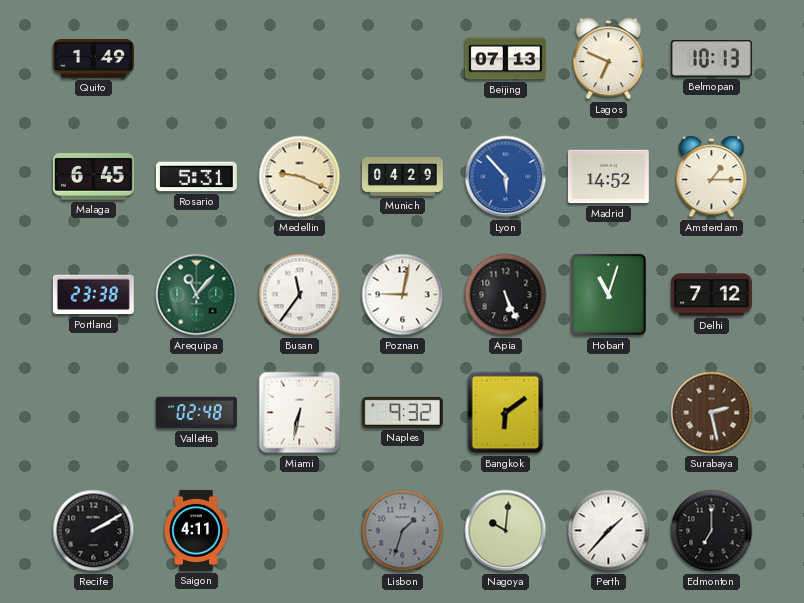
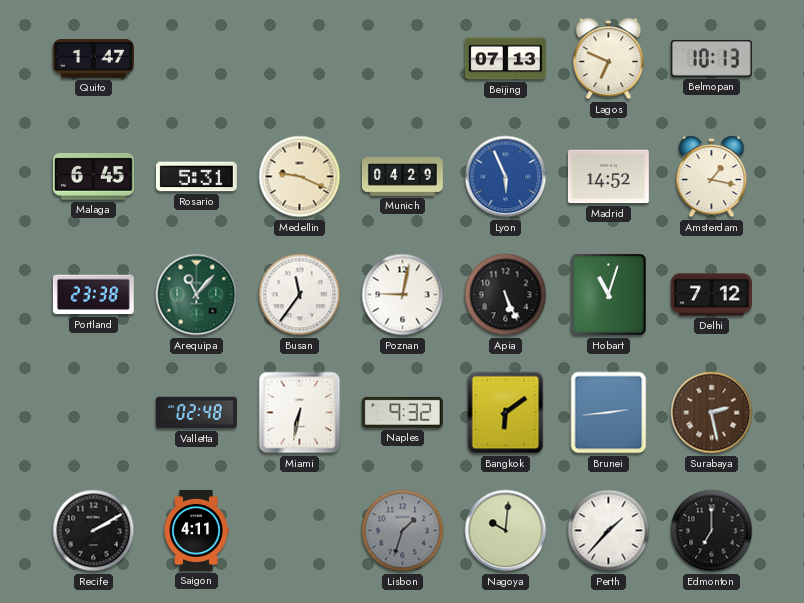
Quito: 1:49 -> 1:47 (93, 59)
Lyon: 5:53 -> 5:56 (506, 177)
Amsterdam: 1:15 -> 1:17 (712, 177)
Brunei: none -> 2:44 (609, 413)
